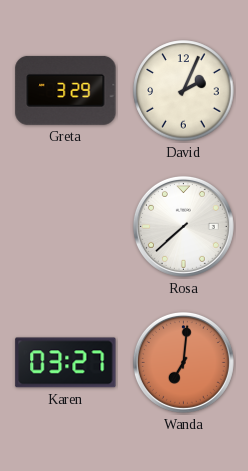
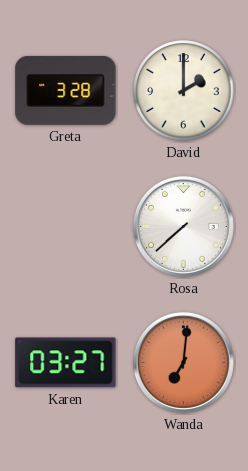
Greta: 3:29 -> 3:28 (66, 90)
David: 2:04 -> 2:00 (184, 91)
